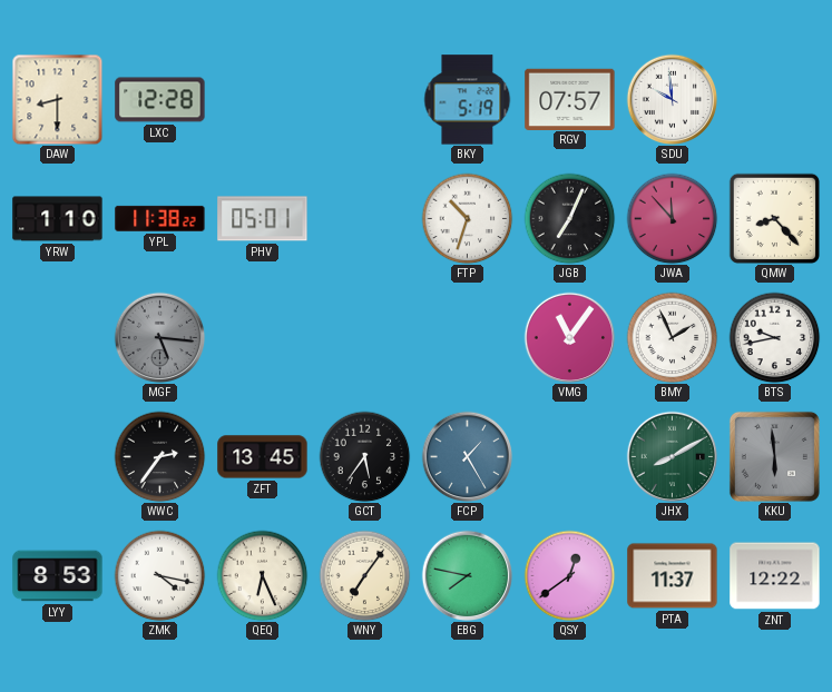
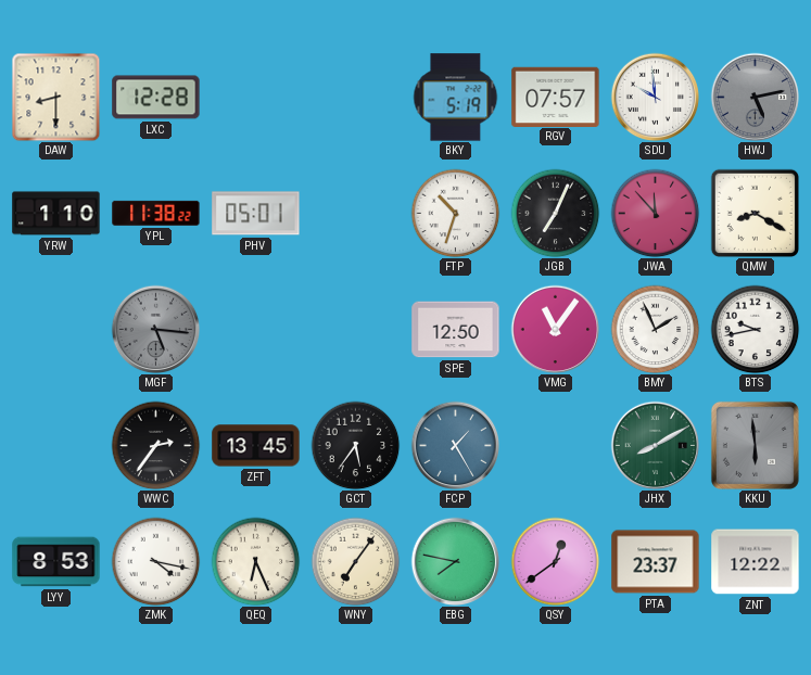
HWJ: none -> 5:13 (755, 97)
QMW: 8:23 -> 8:20 (755, 213)
SPE: none -> 12:50 (456, 330)
PTA: 11:37 -> 23:37 (656, 562)
